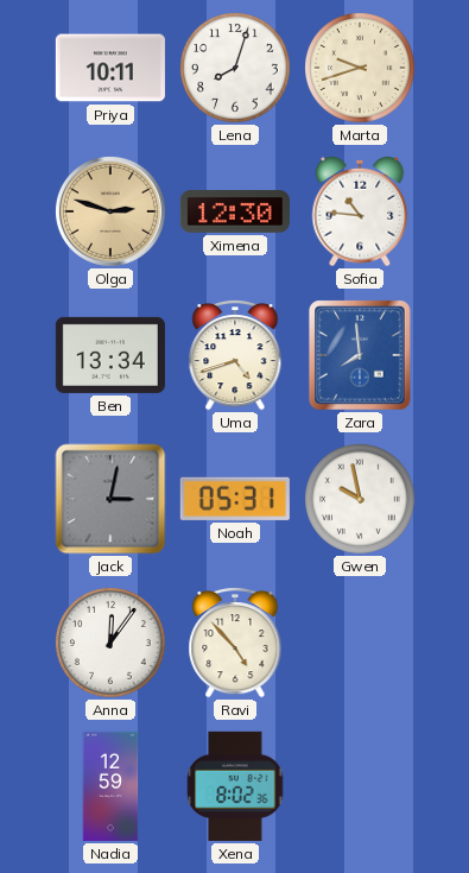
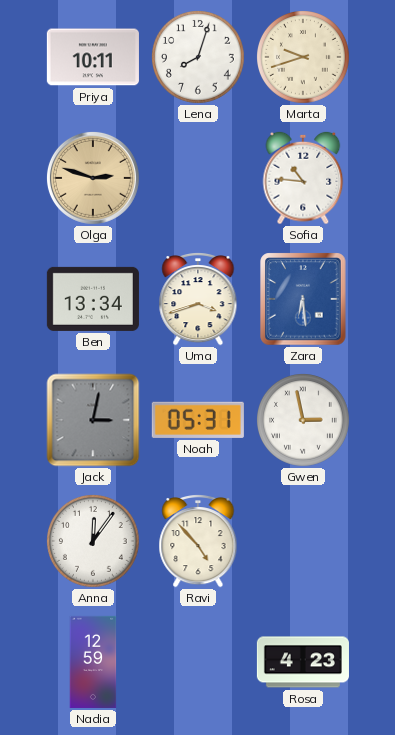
Ximena: 12:30 -> none (235, 213)
Uma: 4:42 -> 3:42 (198, 299)
Zara: 7:59 -> 6:29 (303, 299)
Gwen: 9:58 -> 2:58 (304, 421)
Xena: 8:02 -> none (235, 786)
Rosa: none -> 4:23 (303, 662)
